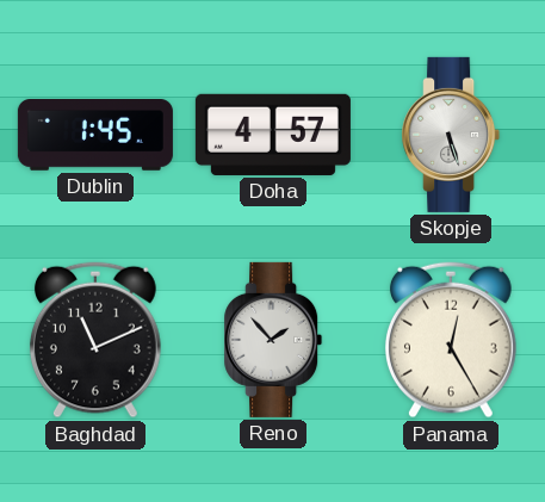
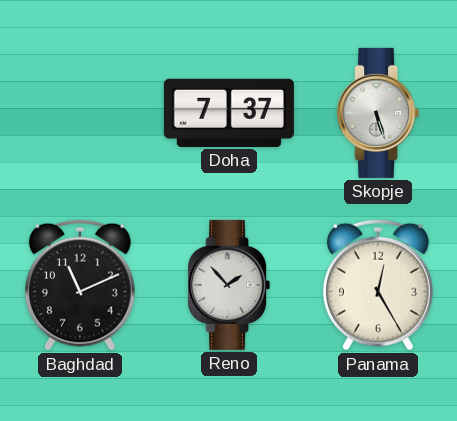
Dublin: 1:45 -> none (95, 136)
Doha: 4:57 -> 7:37 (229, 113)
